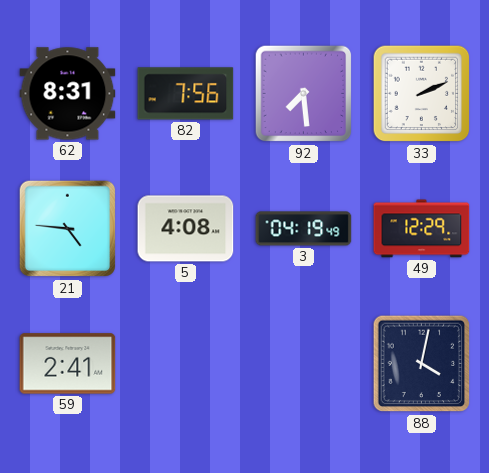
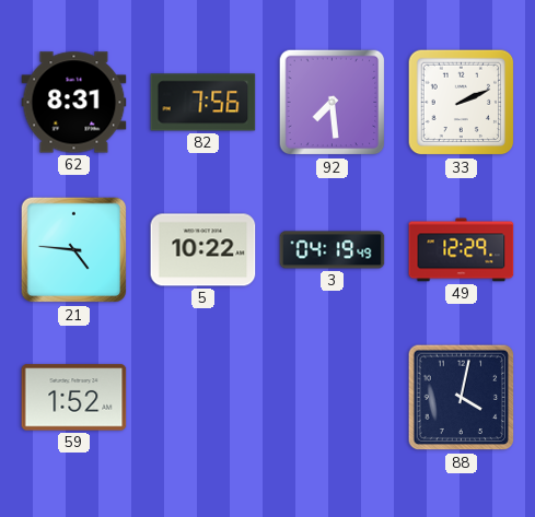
5: 4:08 -> 10:22 (203, 250)
59: 2:41 -> 1:52 (74, 398)
